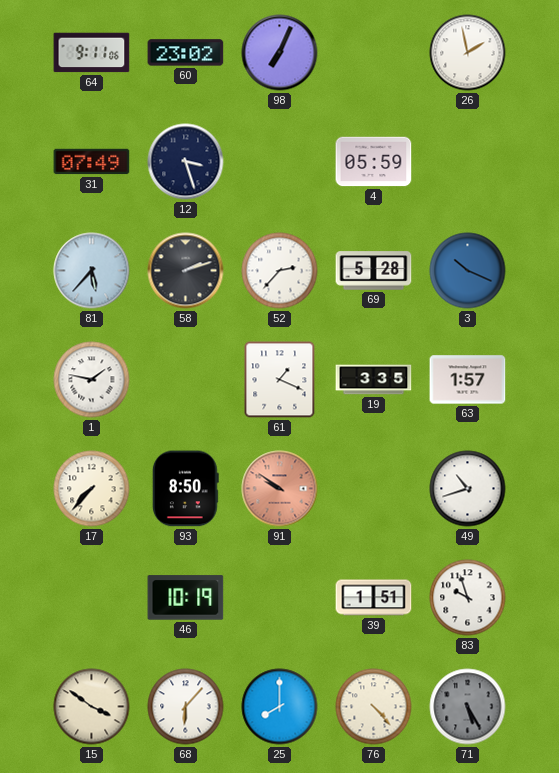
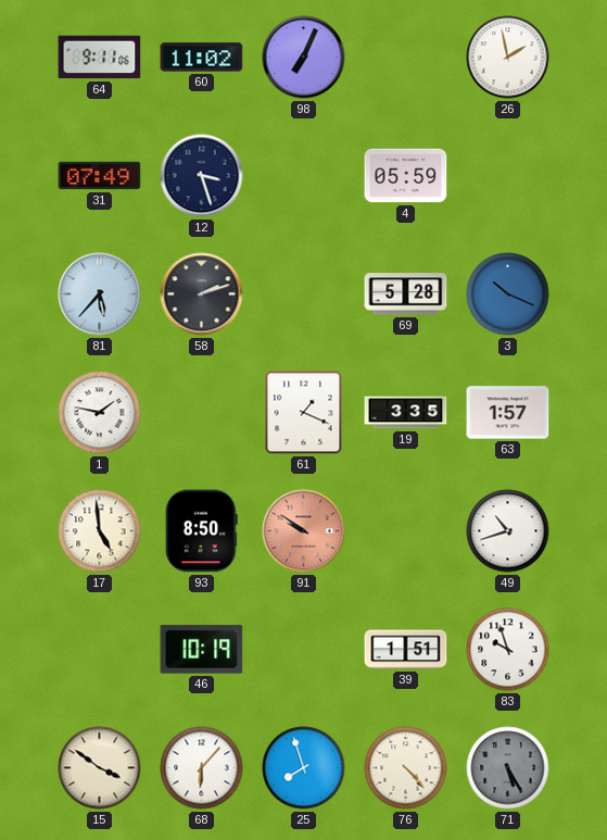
60: 23:02 -> 11:02 (202, 58)
52: 2:37 -> none (280, 271)
17: 7:37 -> 4:59 (100, 531)
25: 8:00 -> 7:57 (304, 768)
